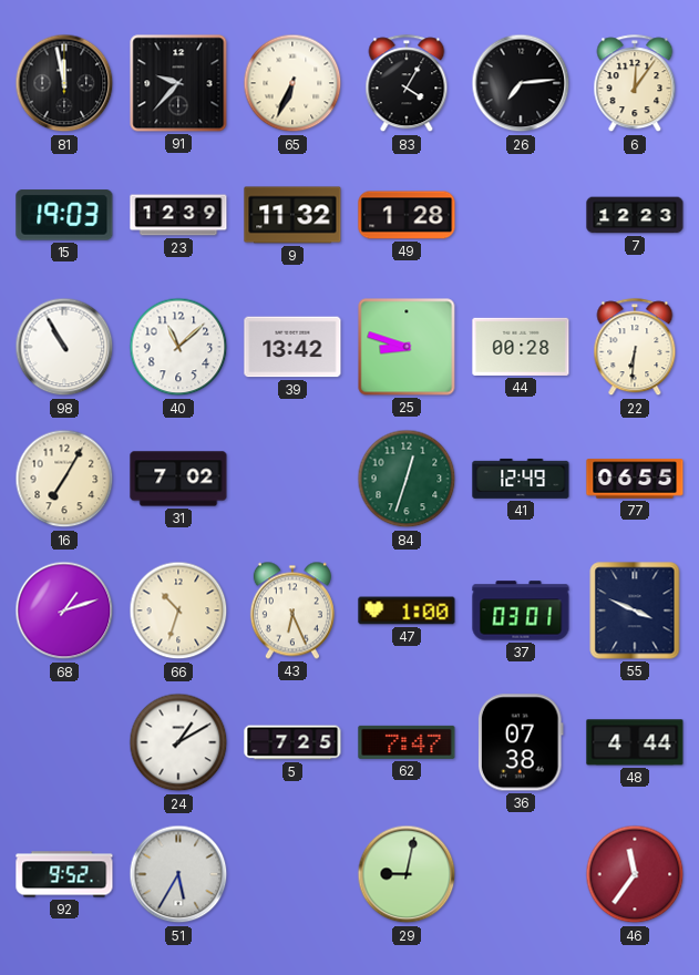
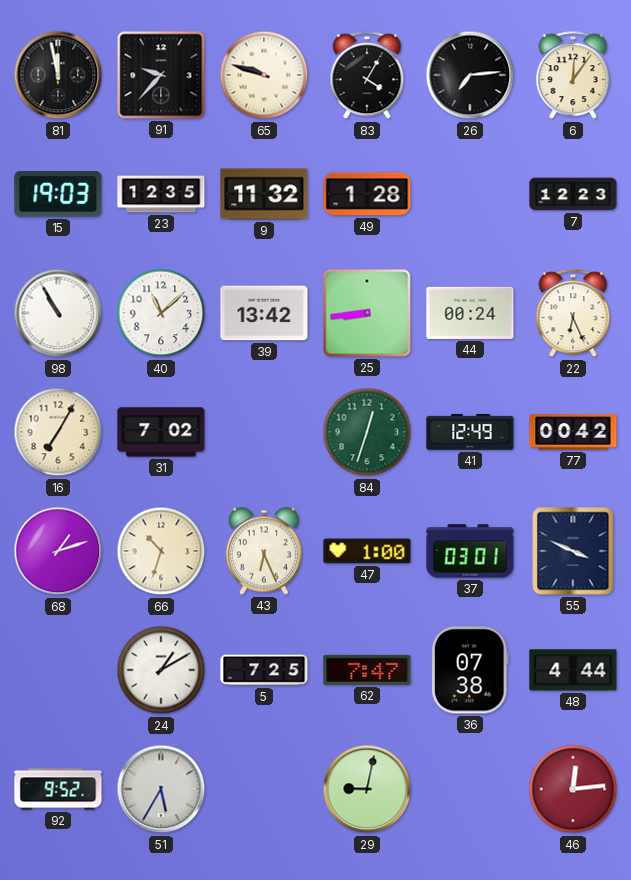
65: 6:34 -> 9:48 (264, 75)
23: 12:39 -> 12:35 (161, 194)
25: 8:48 -> 8:44 (367, 313)
44: 00:28 -> 00:24 (470, 313)
22: 6:31 -> 6:26 (573, 314)
77: 06:55 -> 00:42 (573, 432)
46: 11:36 -> 12:14 (573, 789)
